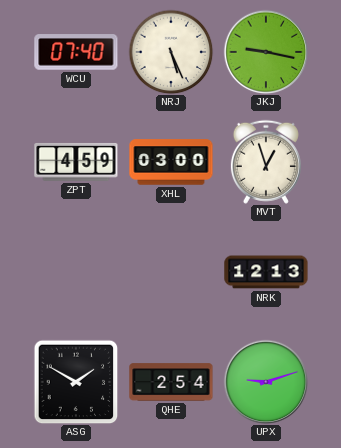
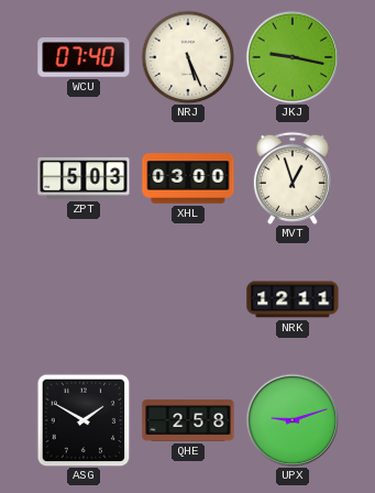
ZPT: 4:59 -> 5:03 (84, 178)
NRK: 12:13 -> 12:11 (293, 299)
QHE: 2:54 -> 2:58 (188, 420)
